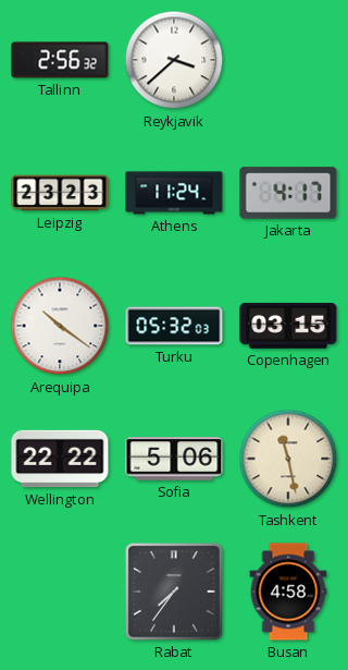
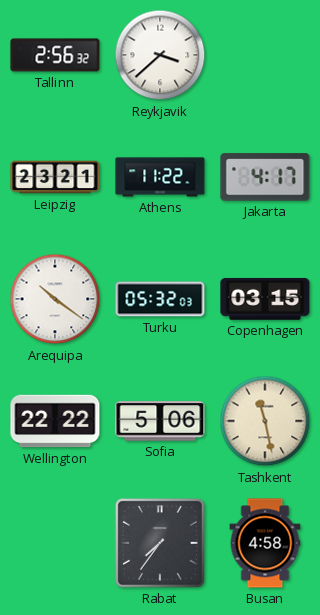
Leipzig: 23:23 -> 23:21 (55, 177)
Athens: 11:24 -> 11:22 (160, 177)
